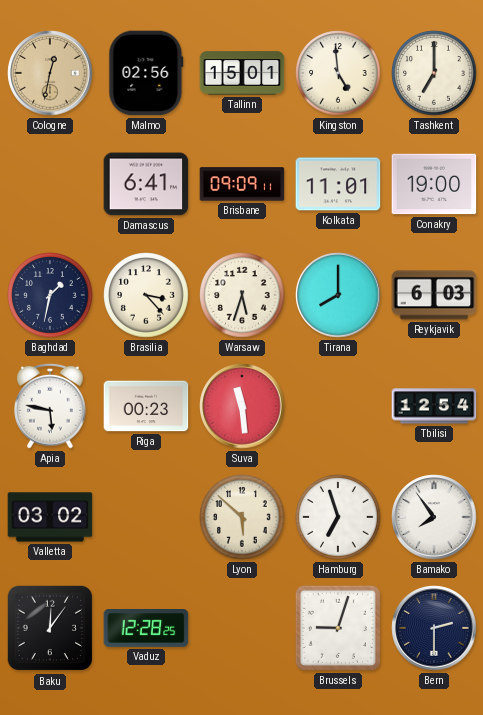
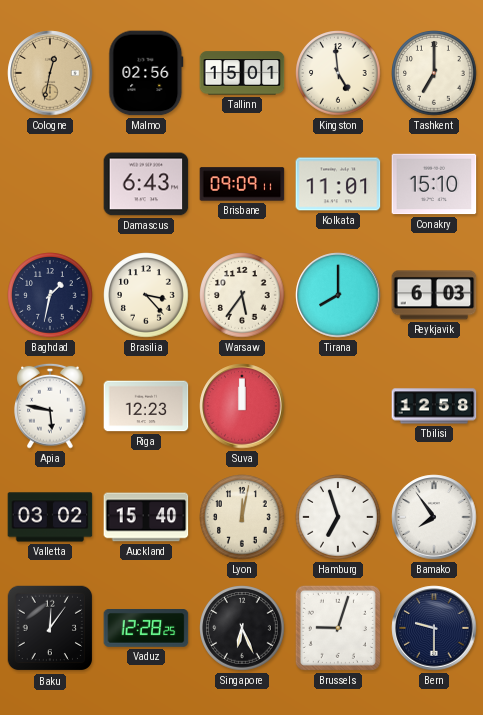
Damascus: 6:41 -> 6:43 (146, 184)
Conakry: 19:00 -> 15:10 (434, 184)
Warsaw: 5:33 -> 5:36 (242, 295)
Riga: 00:23 -> 12:23 (146, 406)
Suva: 11:29 -> 12:00 (242, 406)
Tbilisi: 12:54 -> 12:58 (434, 406)
Auckland: none -> 15:40 (146, 517)
Lyon: 5:52 -> 12:02 (242, 517)
Singapore: none -> 6:26 (242, 628)
Bern: 2:30 -> 9:30 (434, 628)
